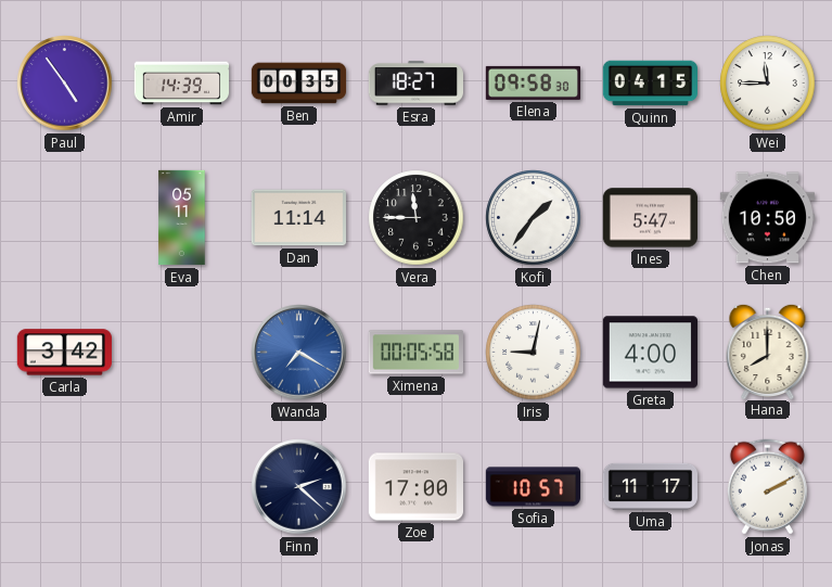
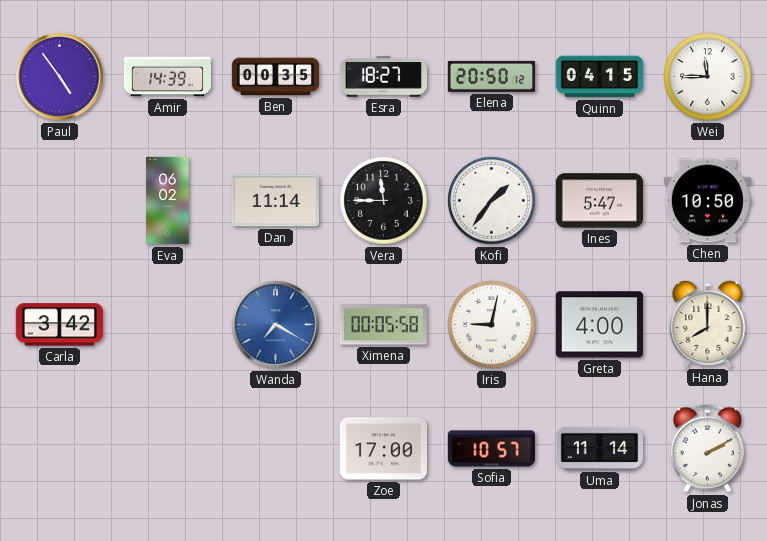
Elena: 09:58 -> 20:50 (491, 76)
Eva: 05:11 -> 06:02 (168, 201)
Finn: 2:22 -> none (299, 487)
Uma: 11:17 -> 11:14 (599, 448)
